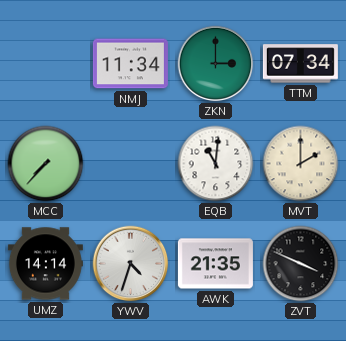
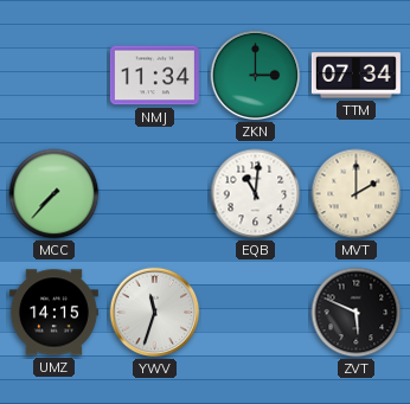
UMZ: 14:14 -> 14:15 (53, 313)
YWV: 4:33 -> 11:33 (155, 313)
AWK: 21:35 -> none (215, 264)
ZVT: 3:49 -> 5:49 (357, 313)
